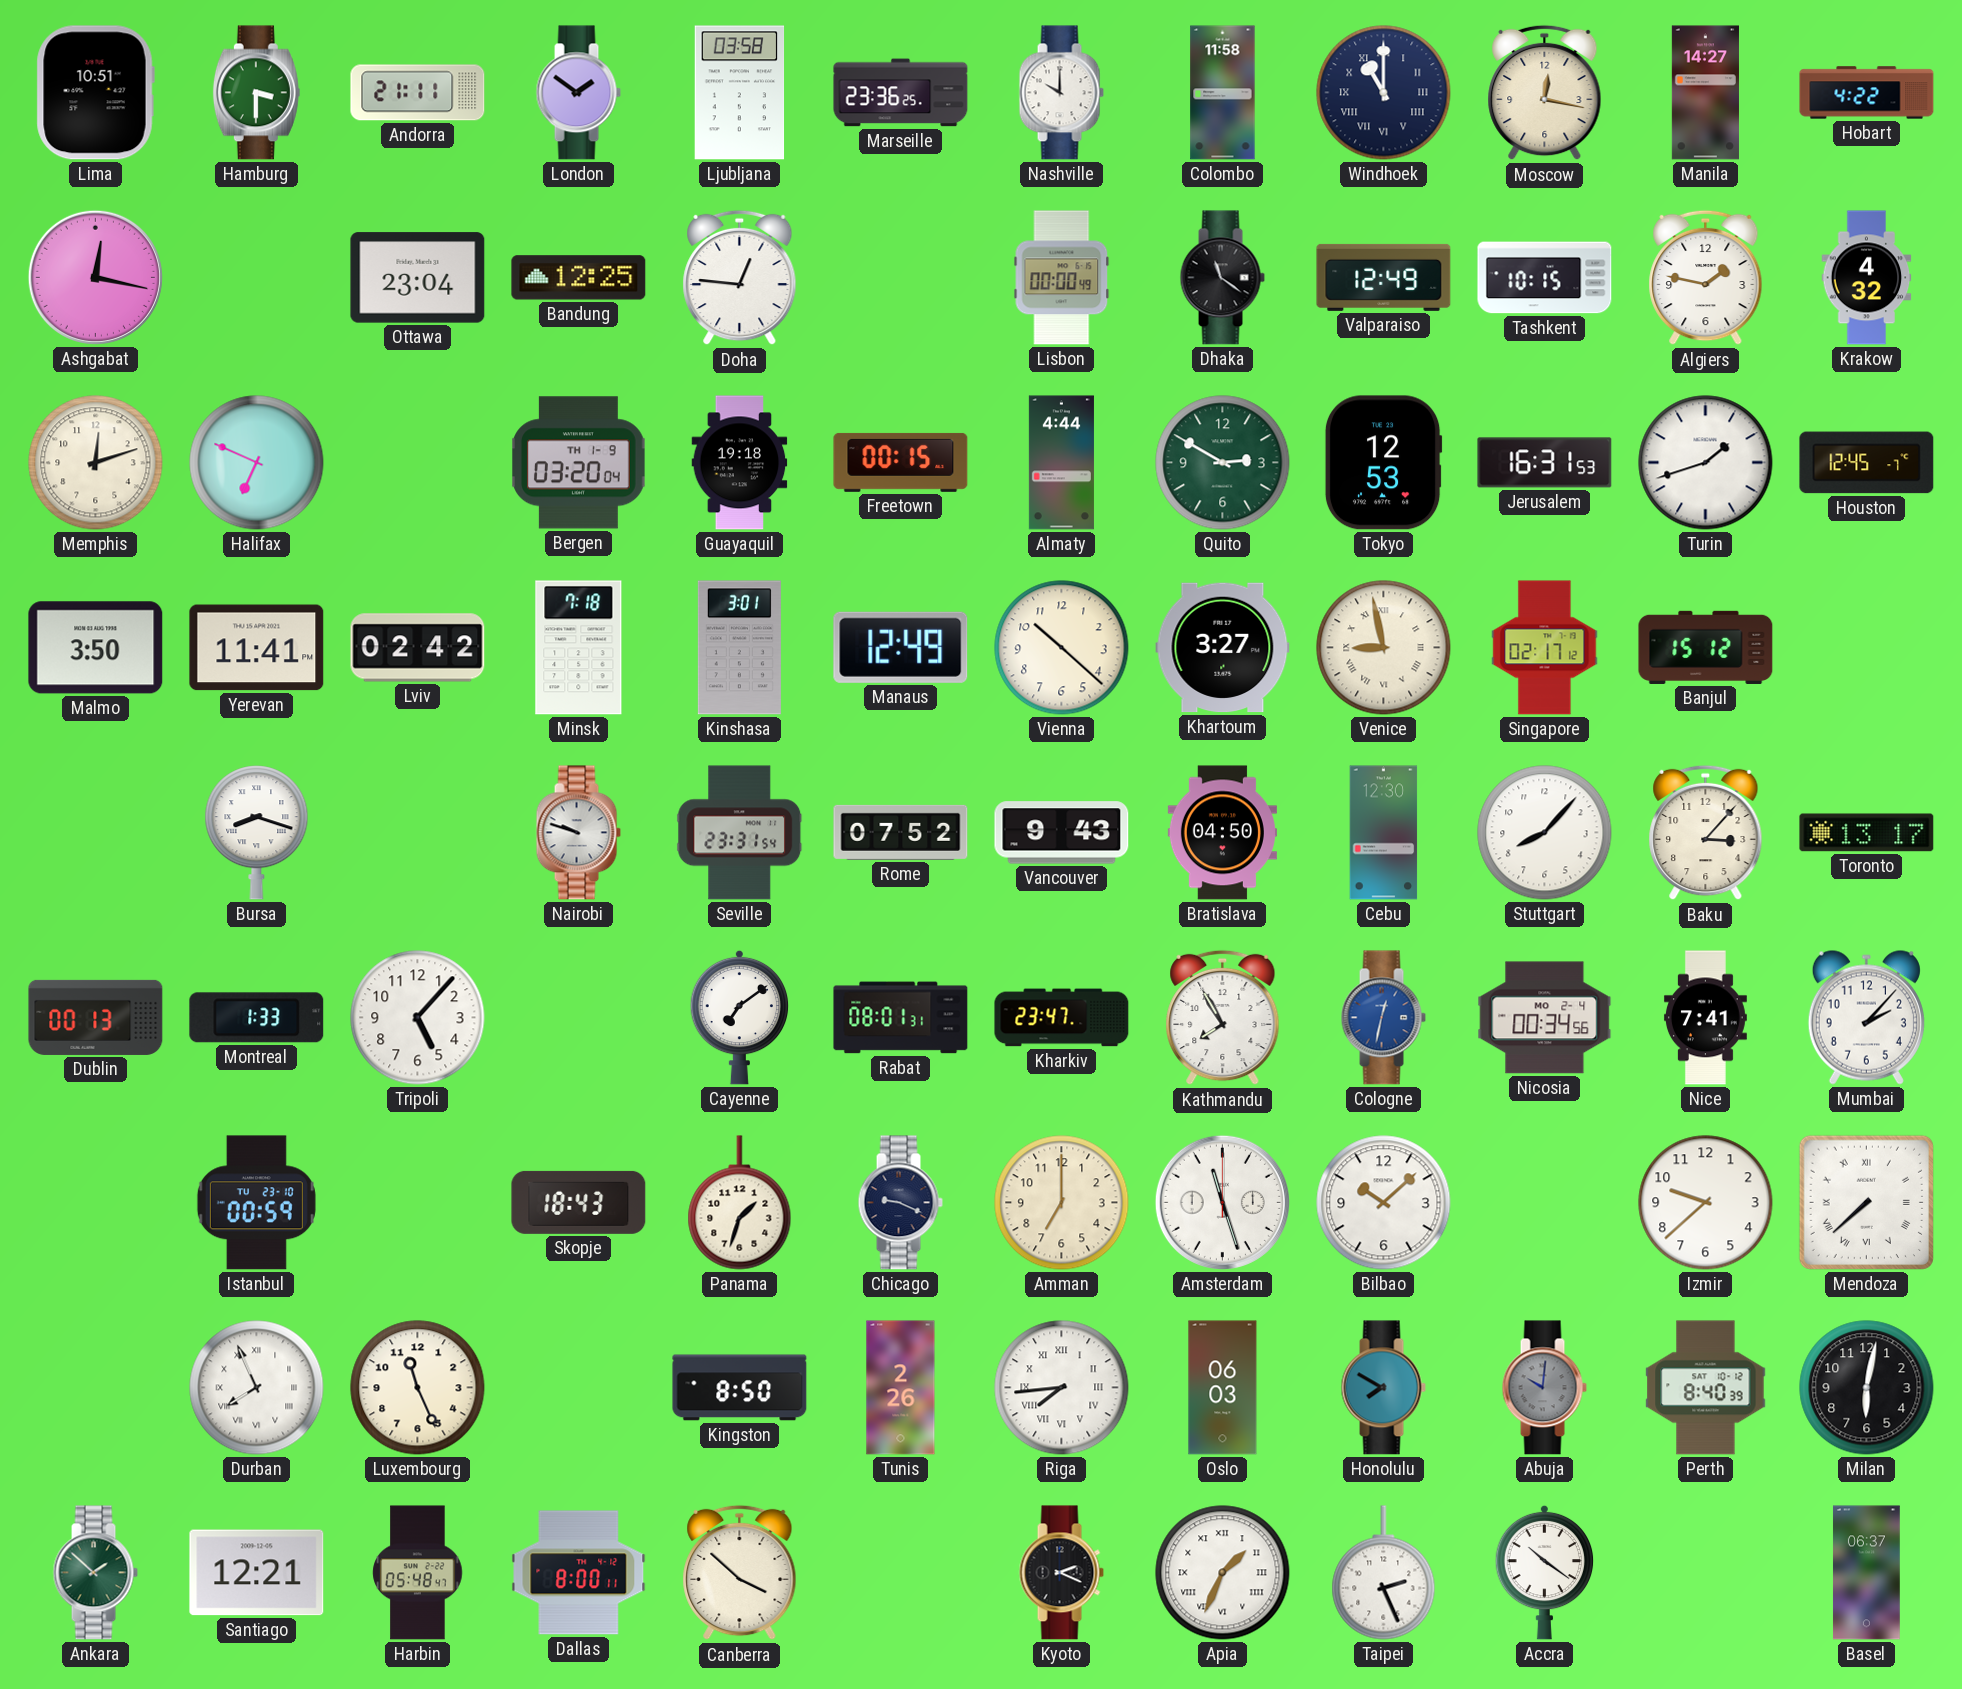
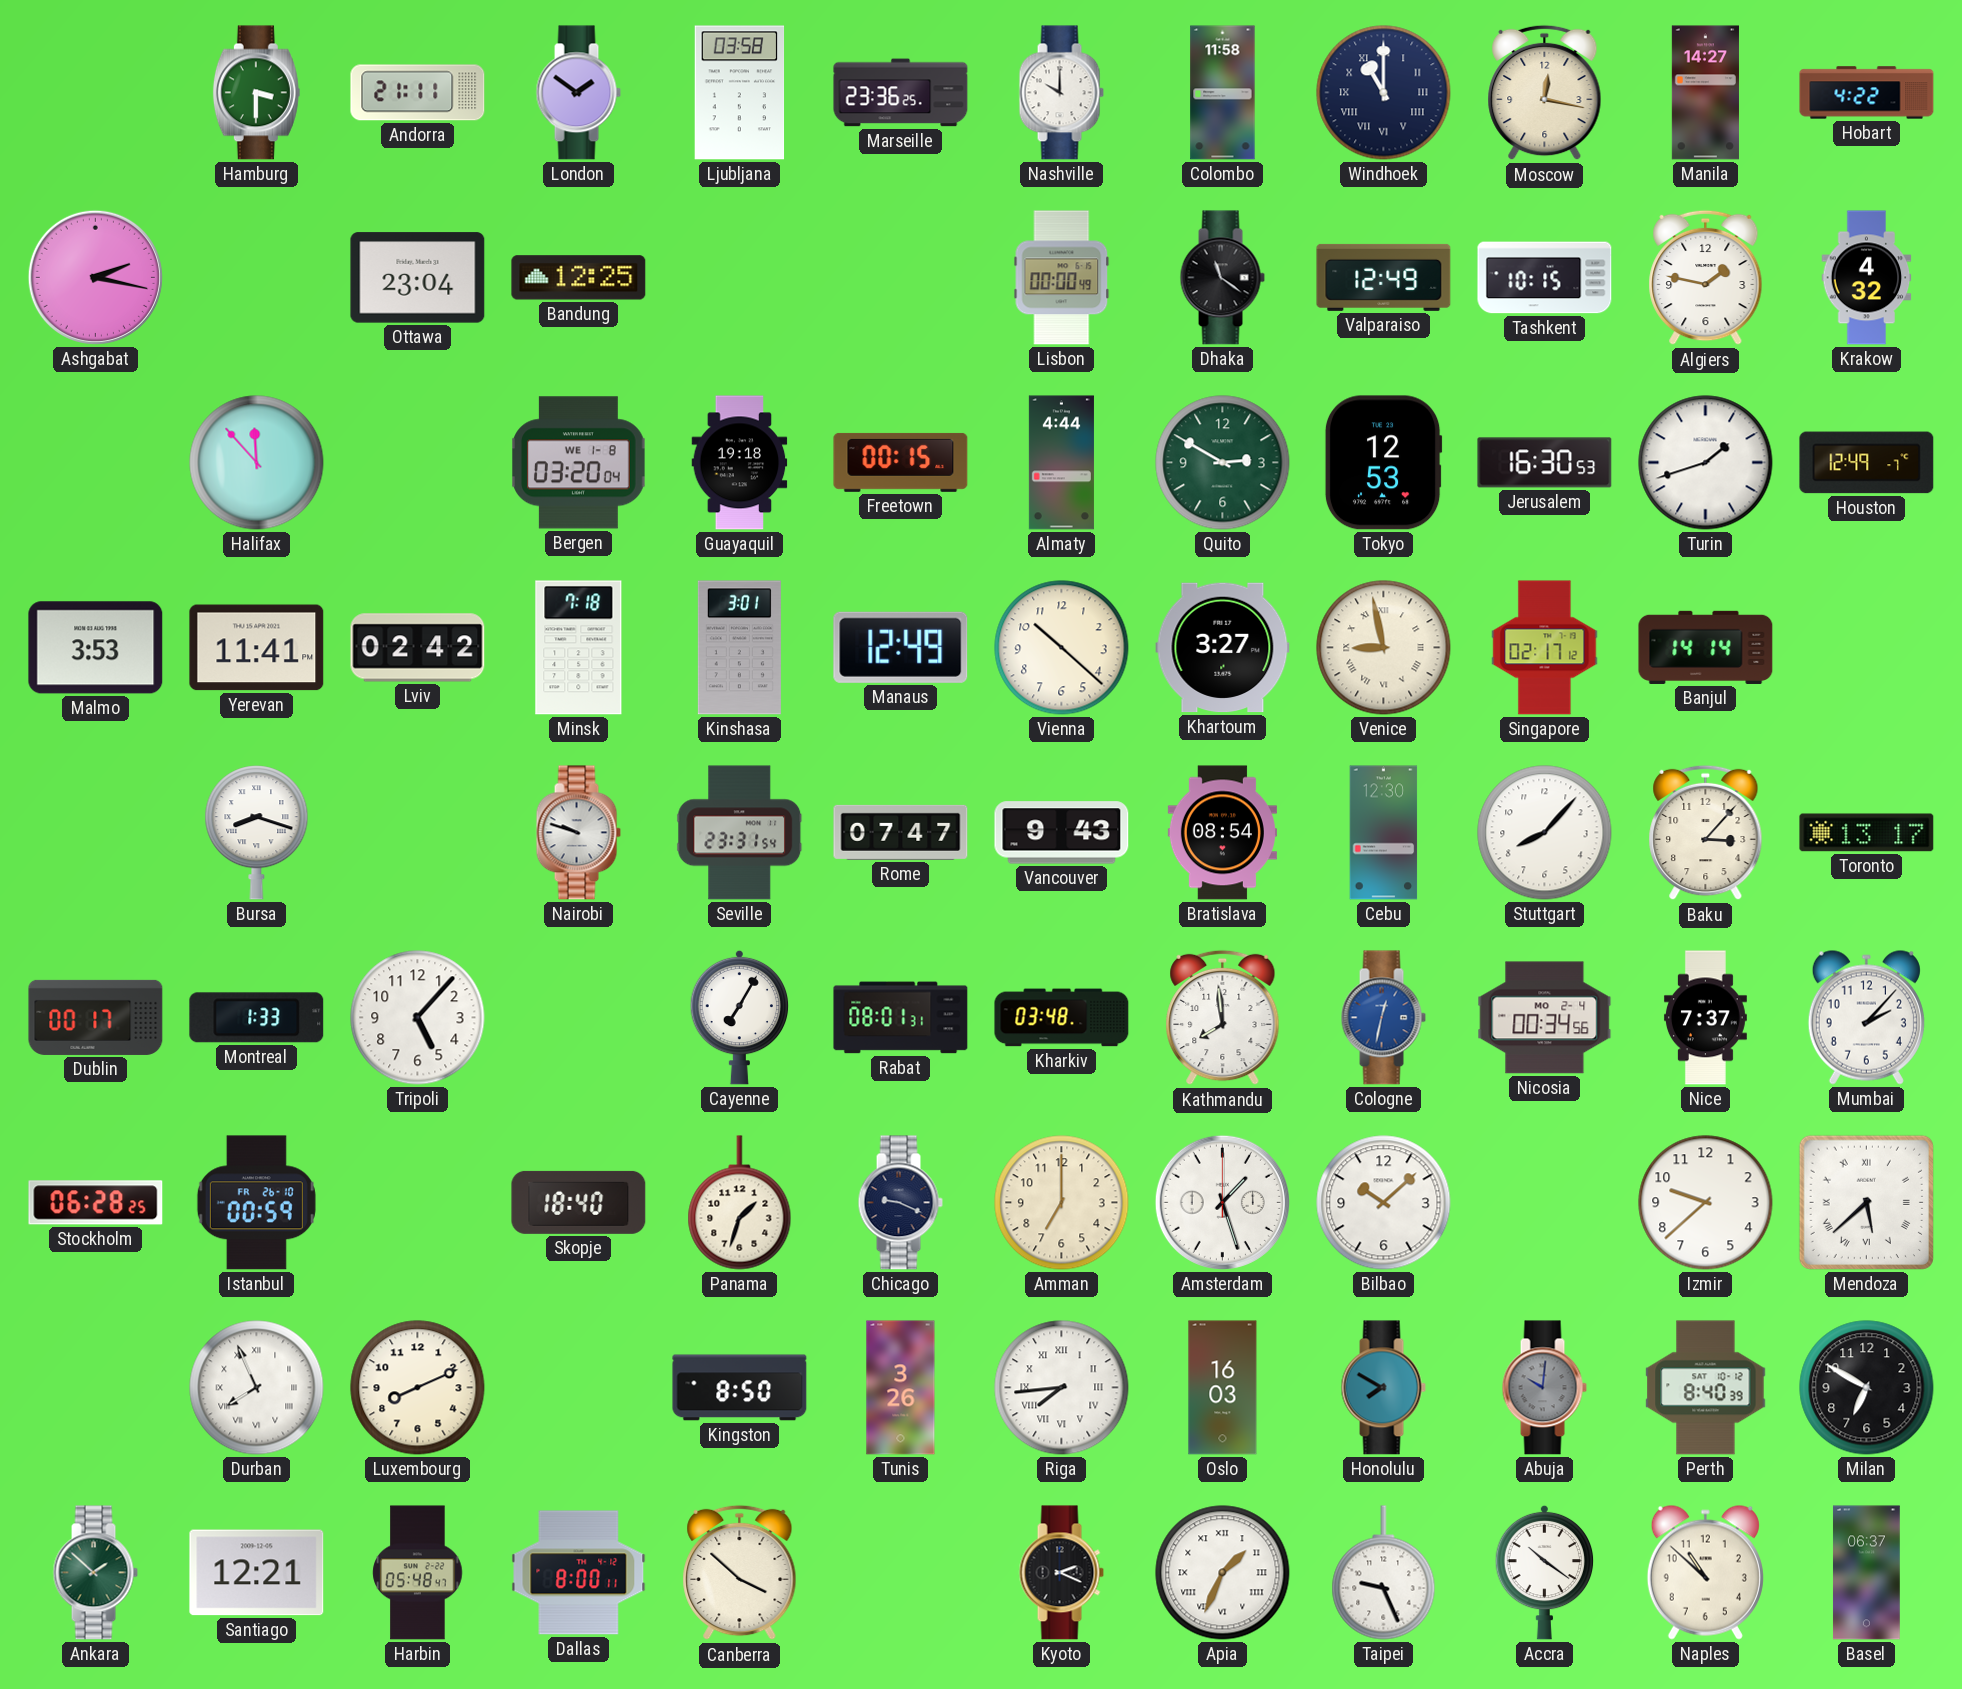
Lima: 10:51 -> none (95, 93)
Ashgabat: 12:17 -> 2:17 (95, 277)
Doha: 12:46 -> none (740, 278)
Memphis: 12:12 -> none (96, 463)
Halifax: 6:49 -> 11:53 (257, 463)
Bergen date: TH 1-9 -> WE 1-8 (579, 463)
Jerusalem: 16:31 -> 16:30 (1545, 463)
Houston: 12:45 -> 12:49 (1867, 463)
Malmo: 3:50 -> 3:53 (96, 648)
Banjul: 15:12 -> 14:14 (1706, 647)
Rome: 07:52 -> 07:47 (901, 832)
Bratislava: 04:50 -> 08:54 (1222, 833)
Dublin: 00:13 -> 00:17 (96, 1017)
Cayenne: 7:09 -> 7:05 (740, 1017)
Kharkiv: 23:47 -> 03:48 (1062, 1018)
Kathmandu: 7:55 -> 7:59 (1223, 1018)
Nice: 7:41 -> 7:37 (1705, 1018)
Stockholm: none -> 06:28 (96, 1203)
Istanbul date: TU 23-10 -> FR 26-10 (256, 1203)
Skopje: 18:43 -> 18:40 (579, 1202)
Amsterdam: 11:27 -> 1:27 (1222, 1202)
Mendoza: 7:38 -> 5:38 (1866, 1202)
Luxembourg: 11:26 -> 8:11 (418, 1388)
Tunis: 2:26 -> 3:26 (901, 1388)
Oslo: 06:03 -> 16:03 (1223, 1388)
Milan: 6:02 -> 6:50 (1867, 1388)
Taipei: 2:26 -> 9:26 (1384, 1573)
Naples: none -> 10:52 (1705, 1572)
